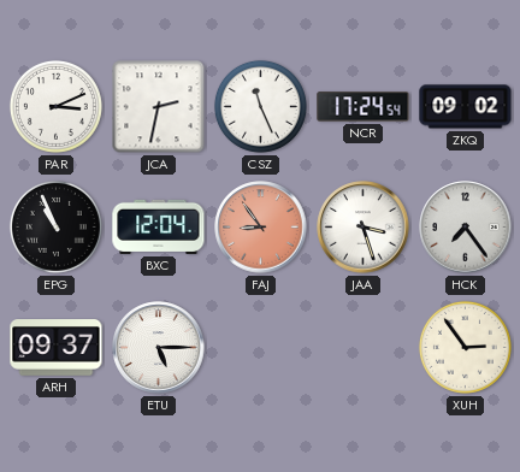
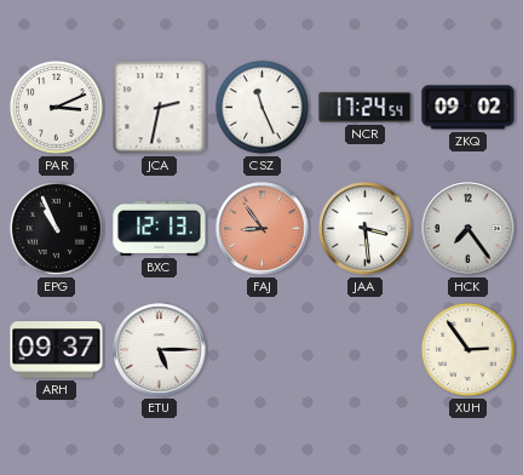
BXC: 12:04 -> 12:13 (160, 228)
JAA: 3:27 -> 3:29 (366, 229)
